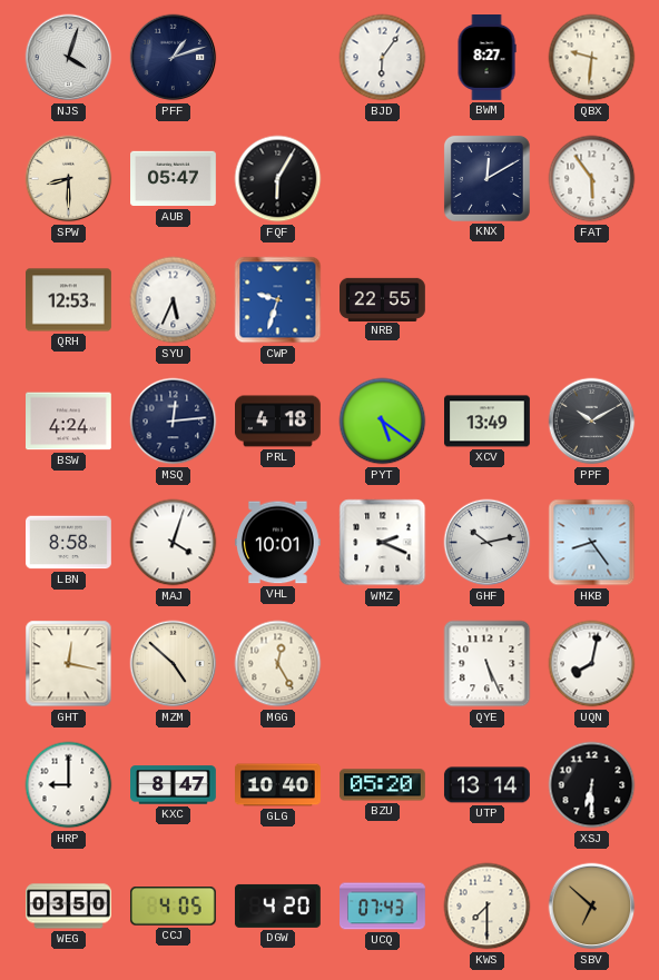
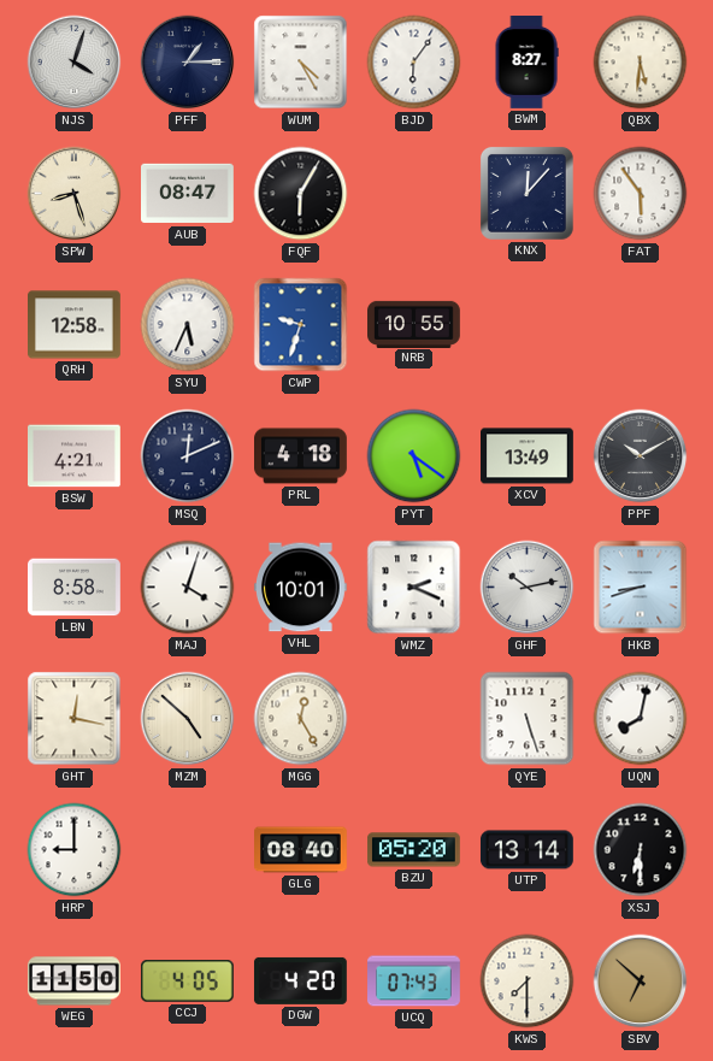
PFF: 1:12 -> 1:15 (188, 63)
WUM: none -> 4:25 (301, 63)
QBX: 9:31 -> 5:31 (641, 63)
SPW: 8:30 -> 8:27 (75, 194)
AUB: 05:47 -> 08:47 (188, 194)
KNX: 12:10 -> 12:07 (526, 193)
QRH: 12:53 -> 12:58 (75, 325)
NRB: 22:55 -> 10:55 (414, 324)
BSW: 4:24 -> 4:21 (75, 456)
MSQ: 12:14 -> 12:11 (188, 456)
HKB: 8:24 -> 8:42 (641, 588)
QYE: 5:26 -> 5:27 (528, 719)
KXC: 8:47 -> none (174, 785)
GLG: 10:40 -> 08:40 (301, 850)
WEG: 03:50 -> 11:50 (75, 982)
